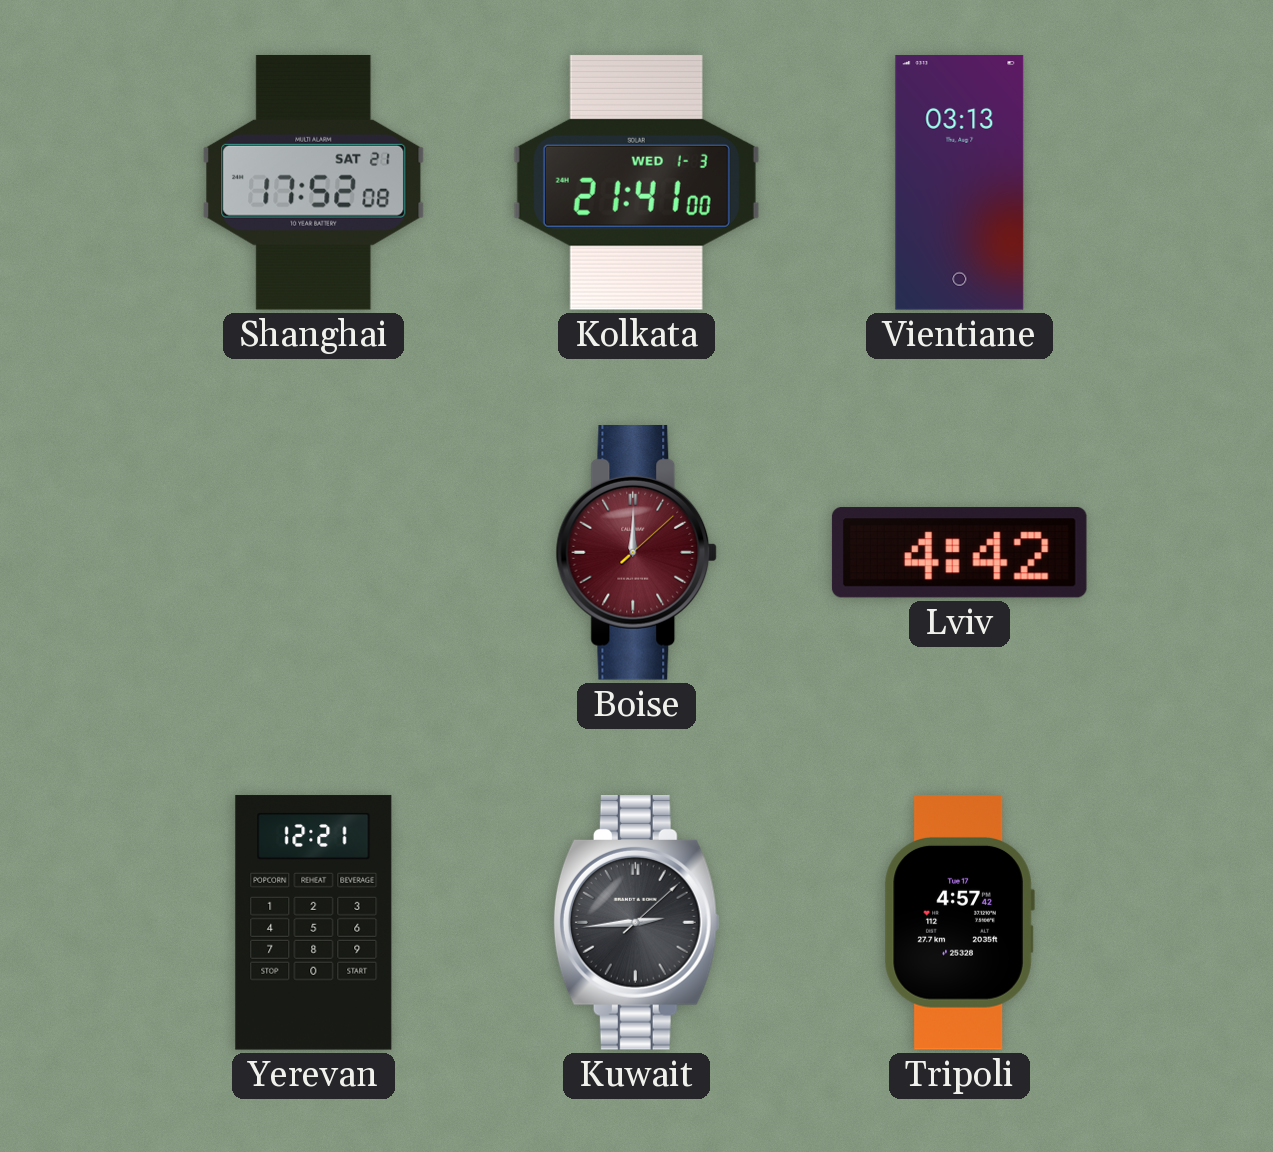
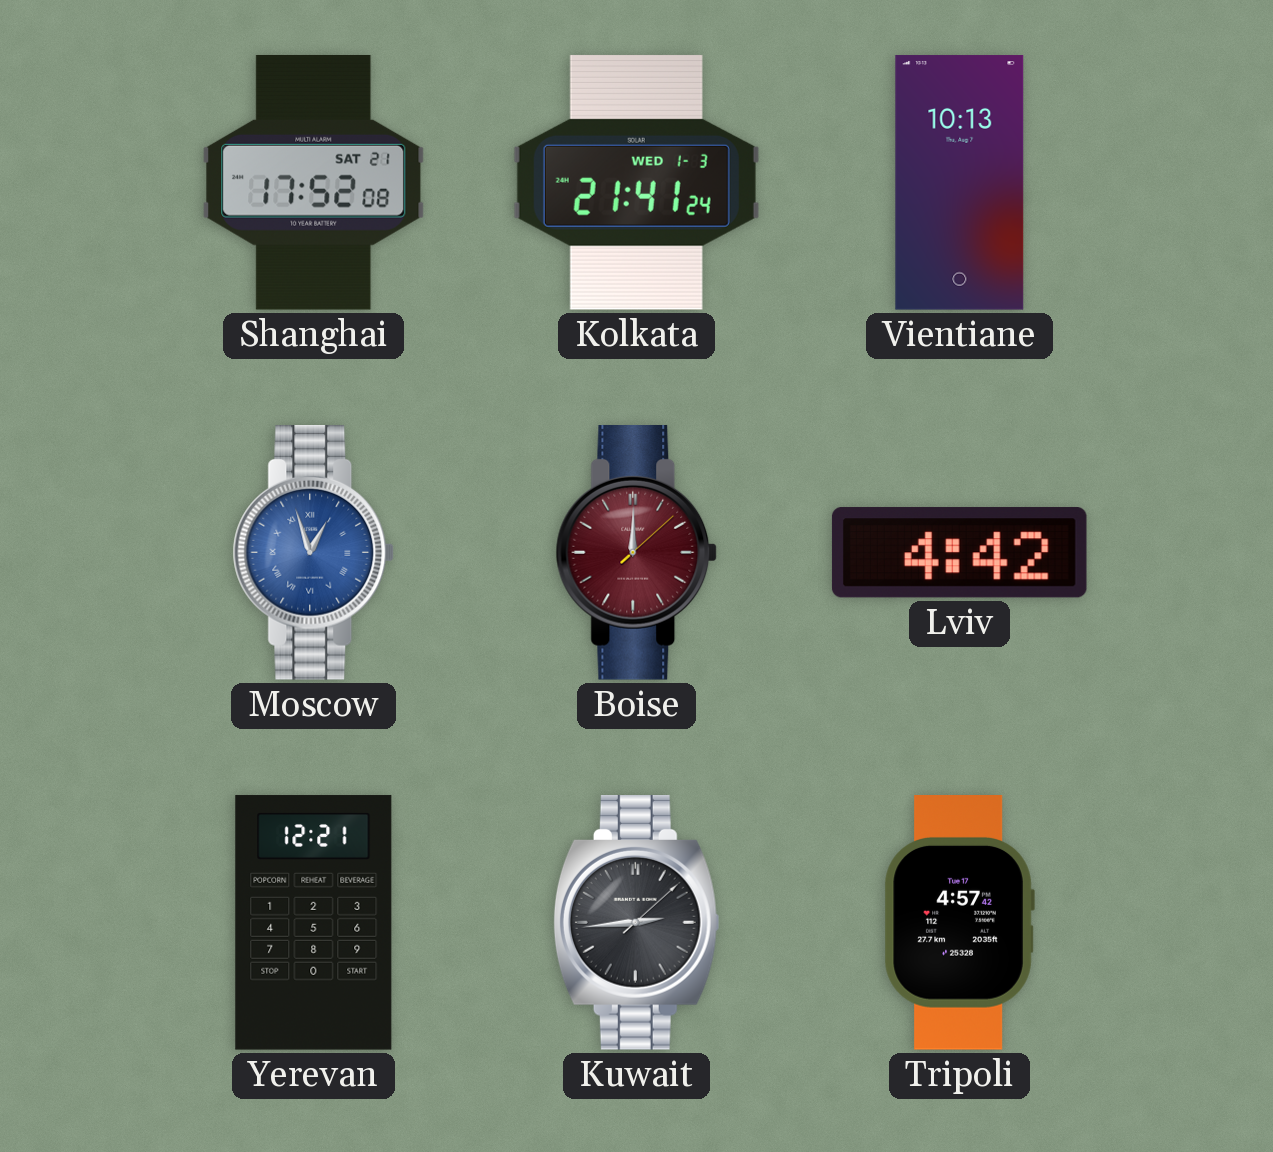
Kolkata: 21:41:00 -> 21:41:24 (636, 182)
Vientiane: 03:13 -> 10:13 (960, 183)
Moscow: none -> 12:57 (314, 553)
